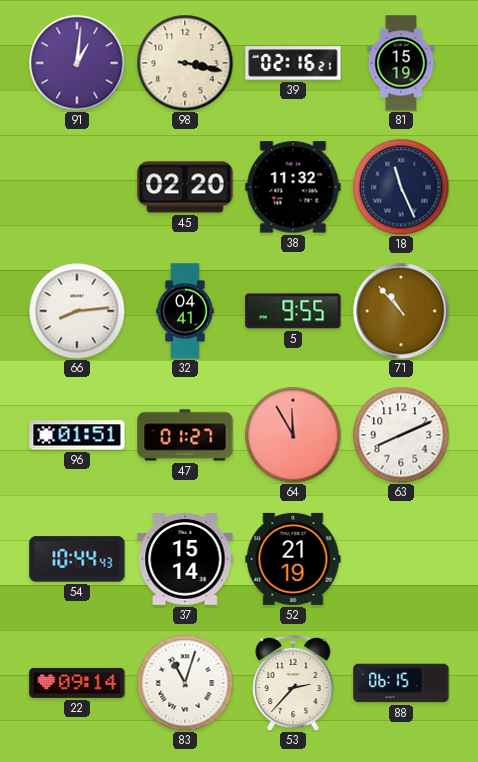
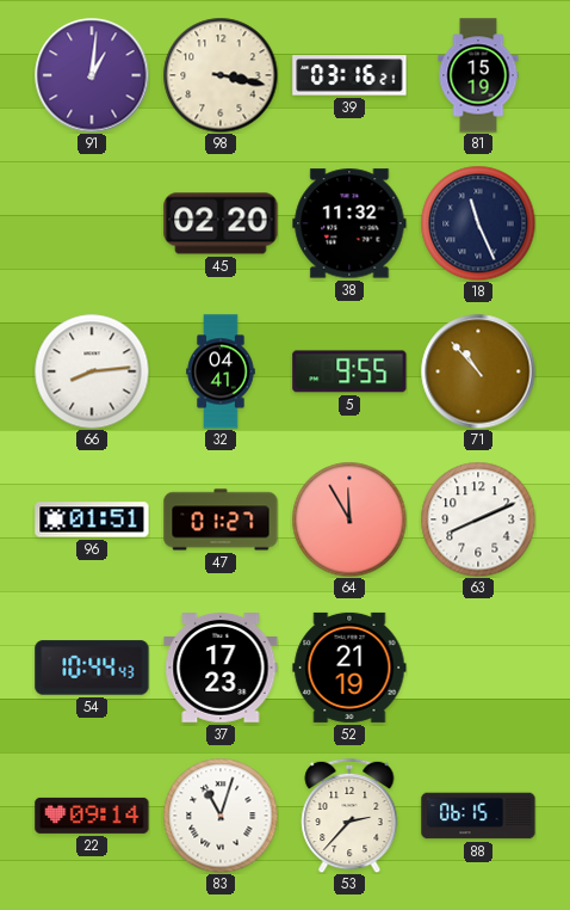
39: 02:16 -> 03:16 (349, 75)
37: 15:14 -> 17:23 (221, 669)
